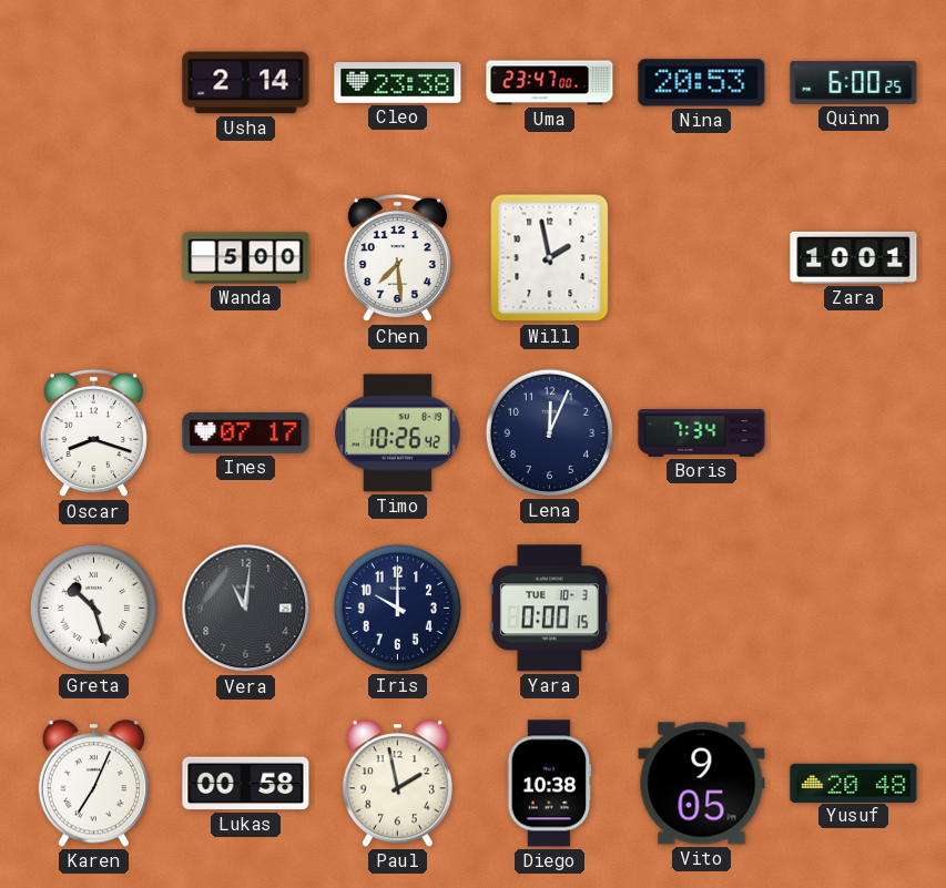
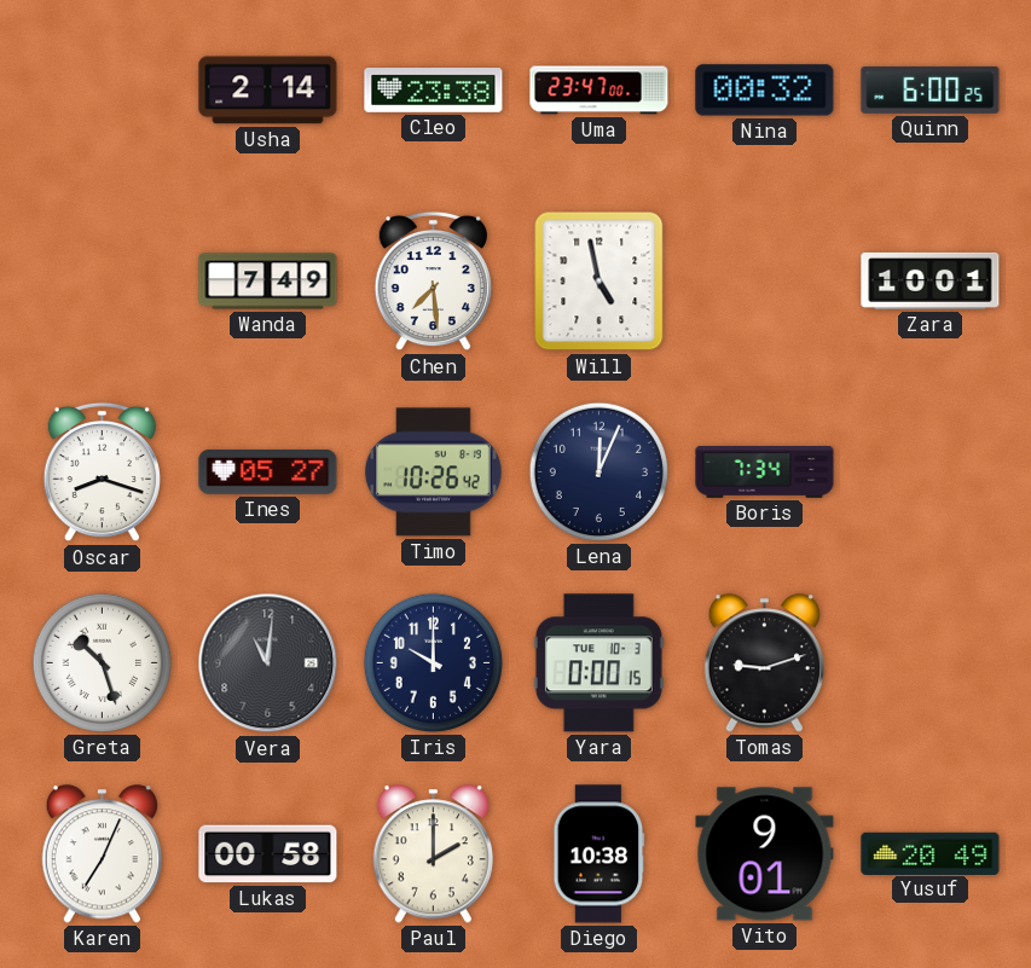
Nina: 20:53 -> 00:32 (765, 91)
Wanda: 5:00 -> 7:49 (268, 282)
Will: 1:58 -> 4:58 (600, 282)
Ines: 07:17 -> 05:27 (268, 471)
Tomas: none -> 9:12 (764, 663)
Paul: 1:58 -> 2:00 (433, 854)
Vito: 9:05 -> 9:01 (765, 854)
Yusuf: 20:48 -> 20:49 (931, 853)
